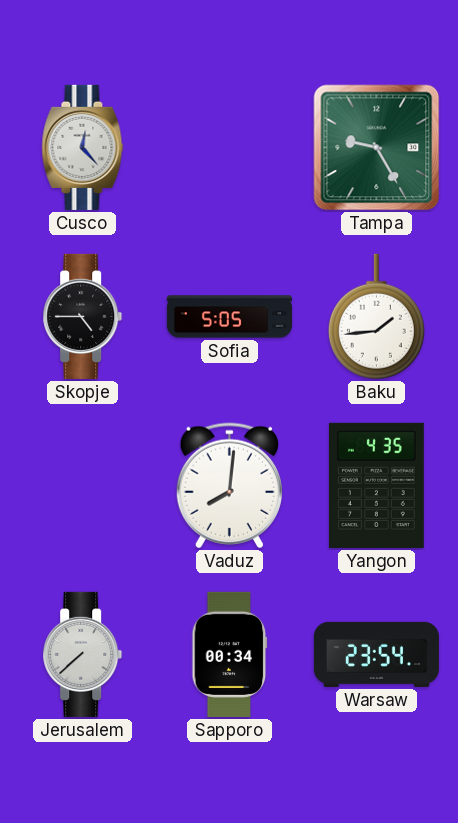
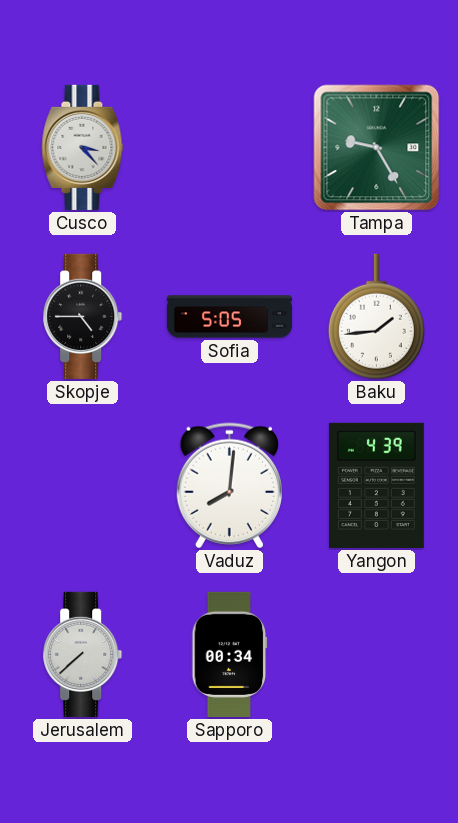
Cusco: 12:23 -> 3:23 (83, 147)
Yangon: 4:35 -> 4:39 (376, 485)
Warsaw: 23:54 -> none (376, 654)
